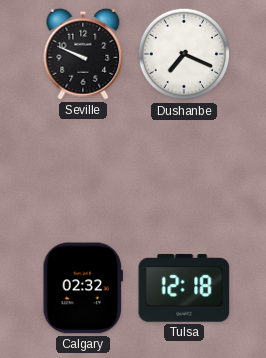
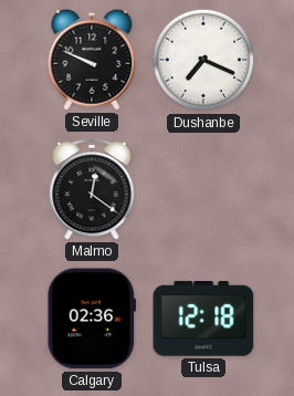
Malmo: none -> 12:21 (92, 189)
Calgary: 02:32 -> 02:36 (91, 319)
